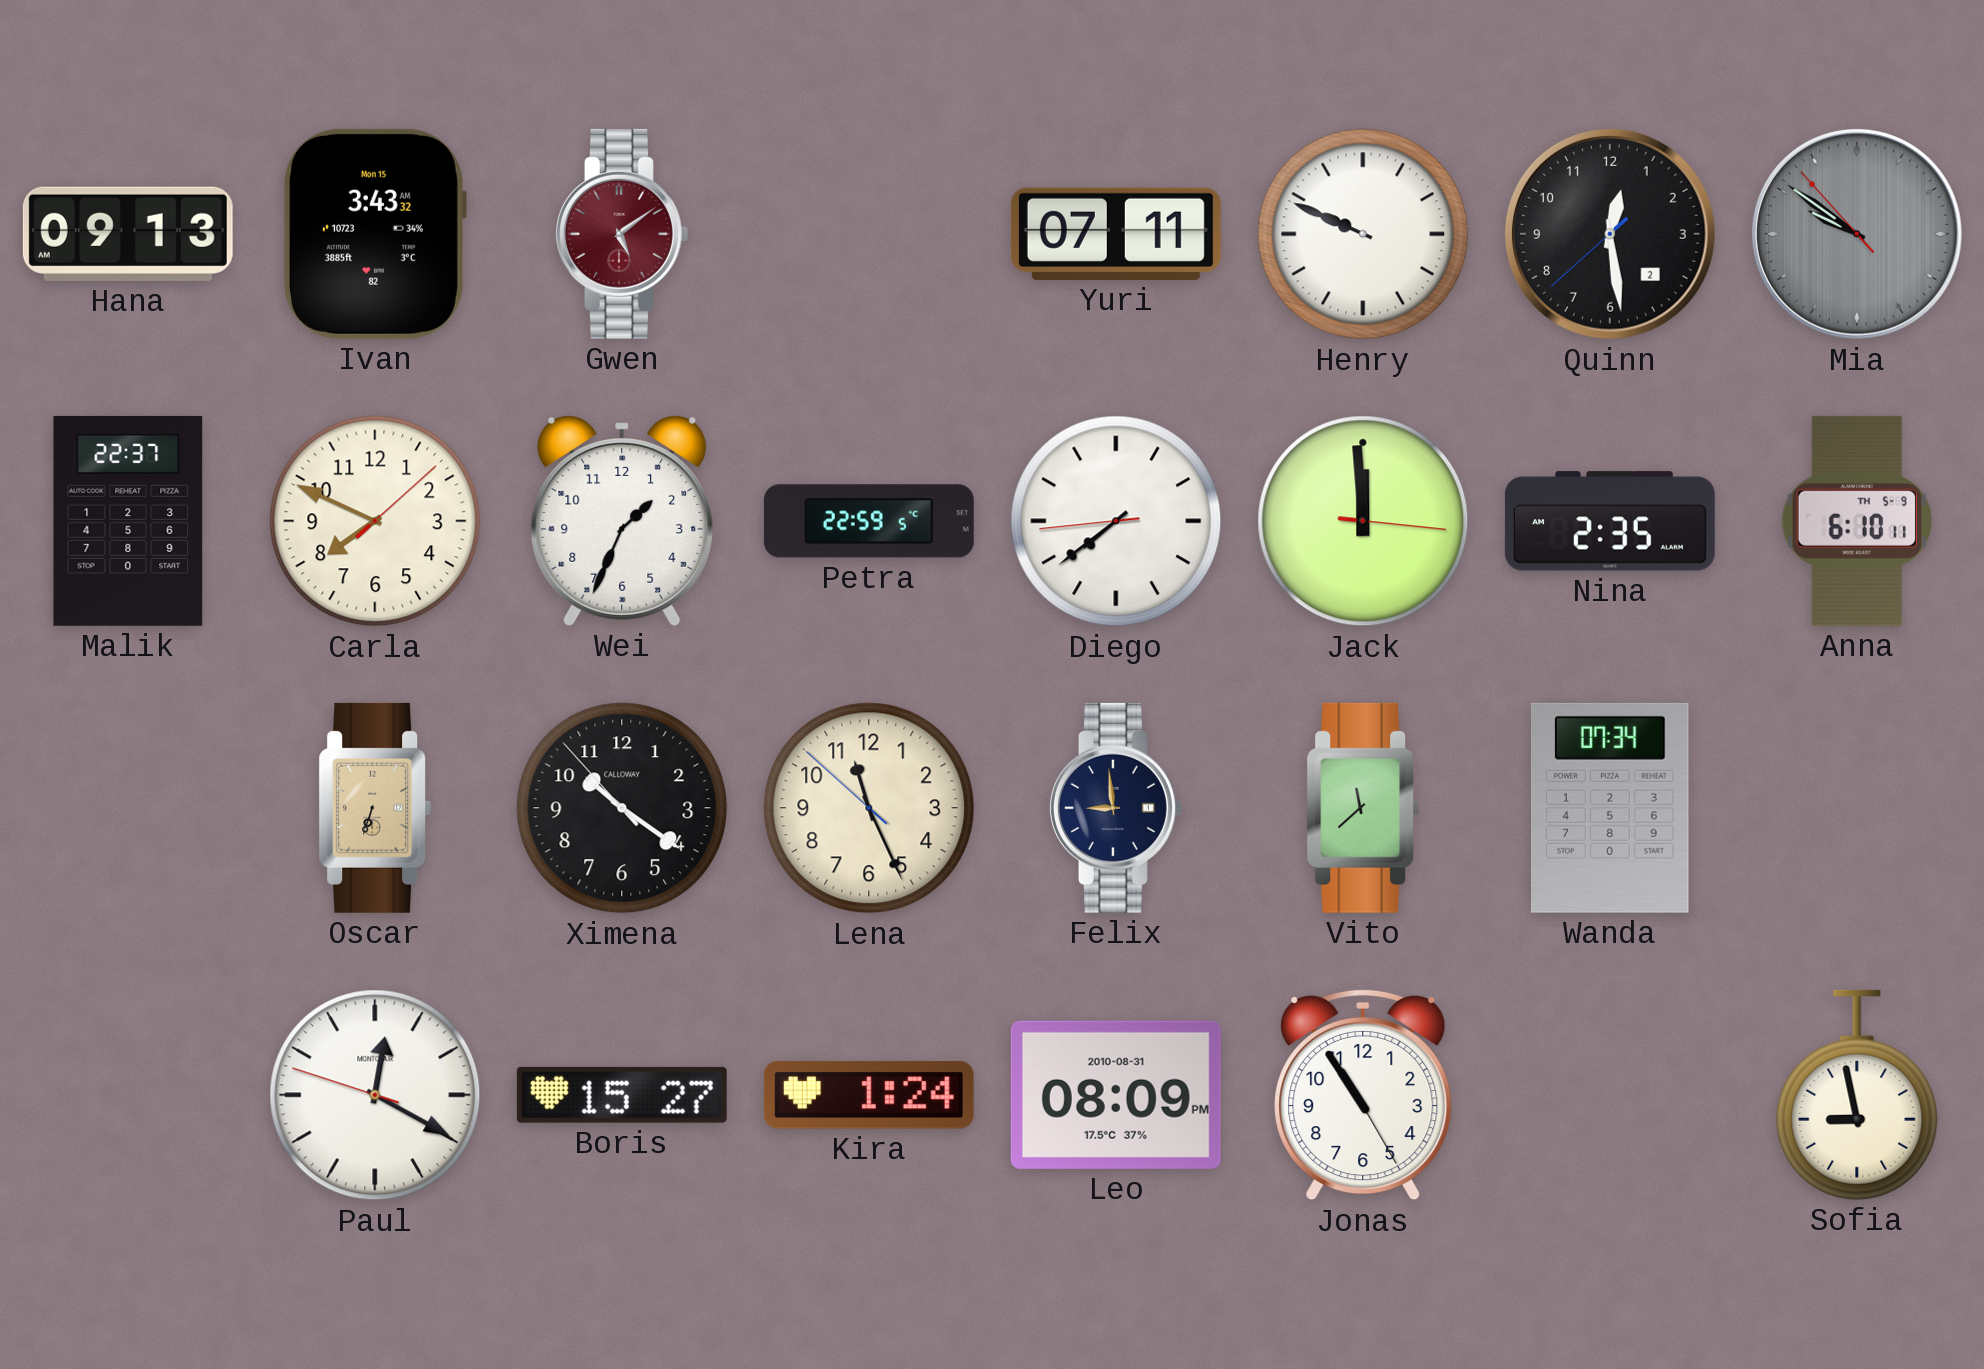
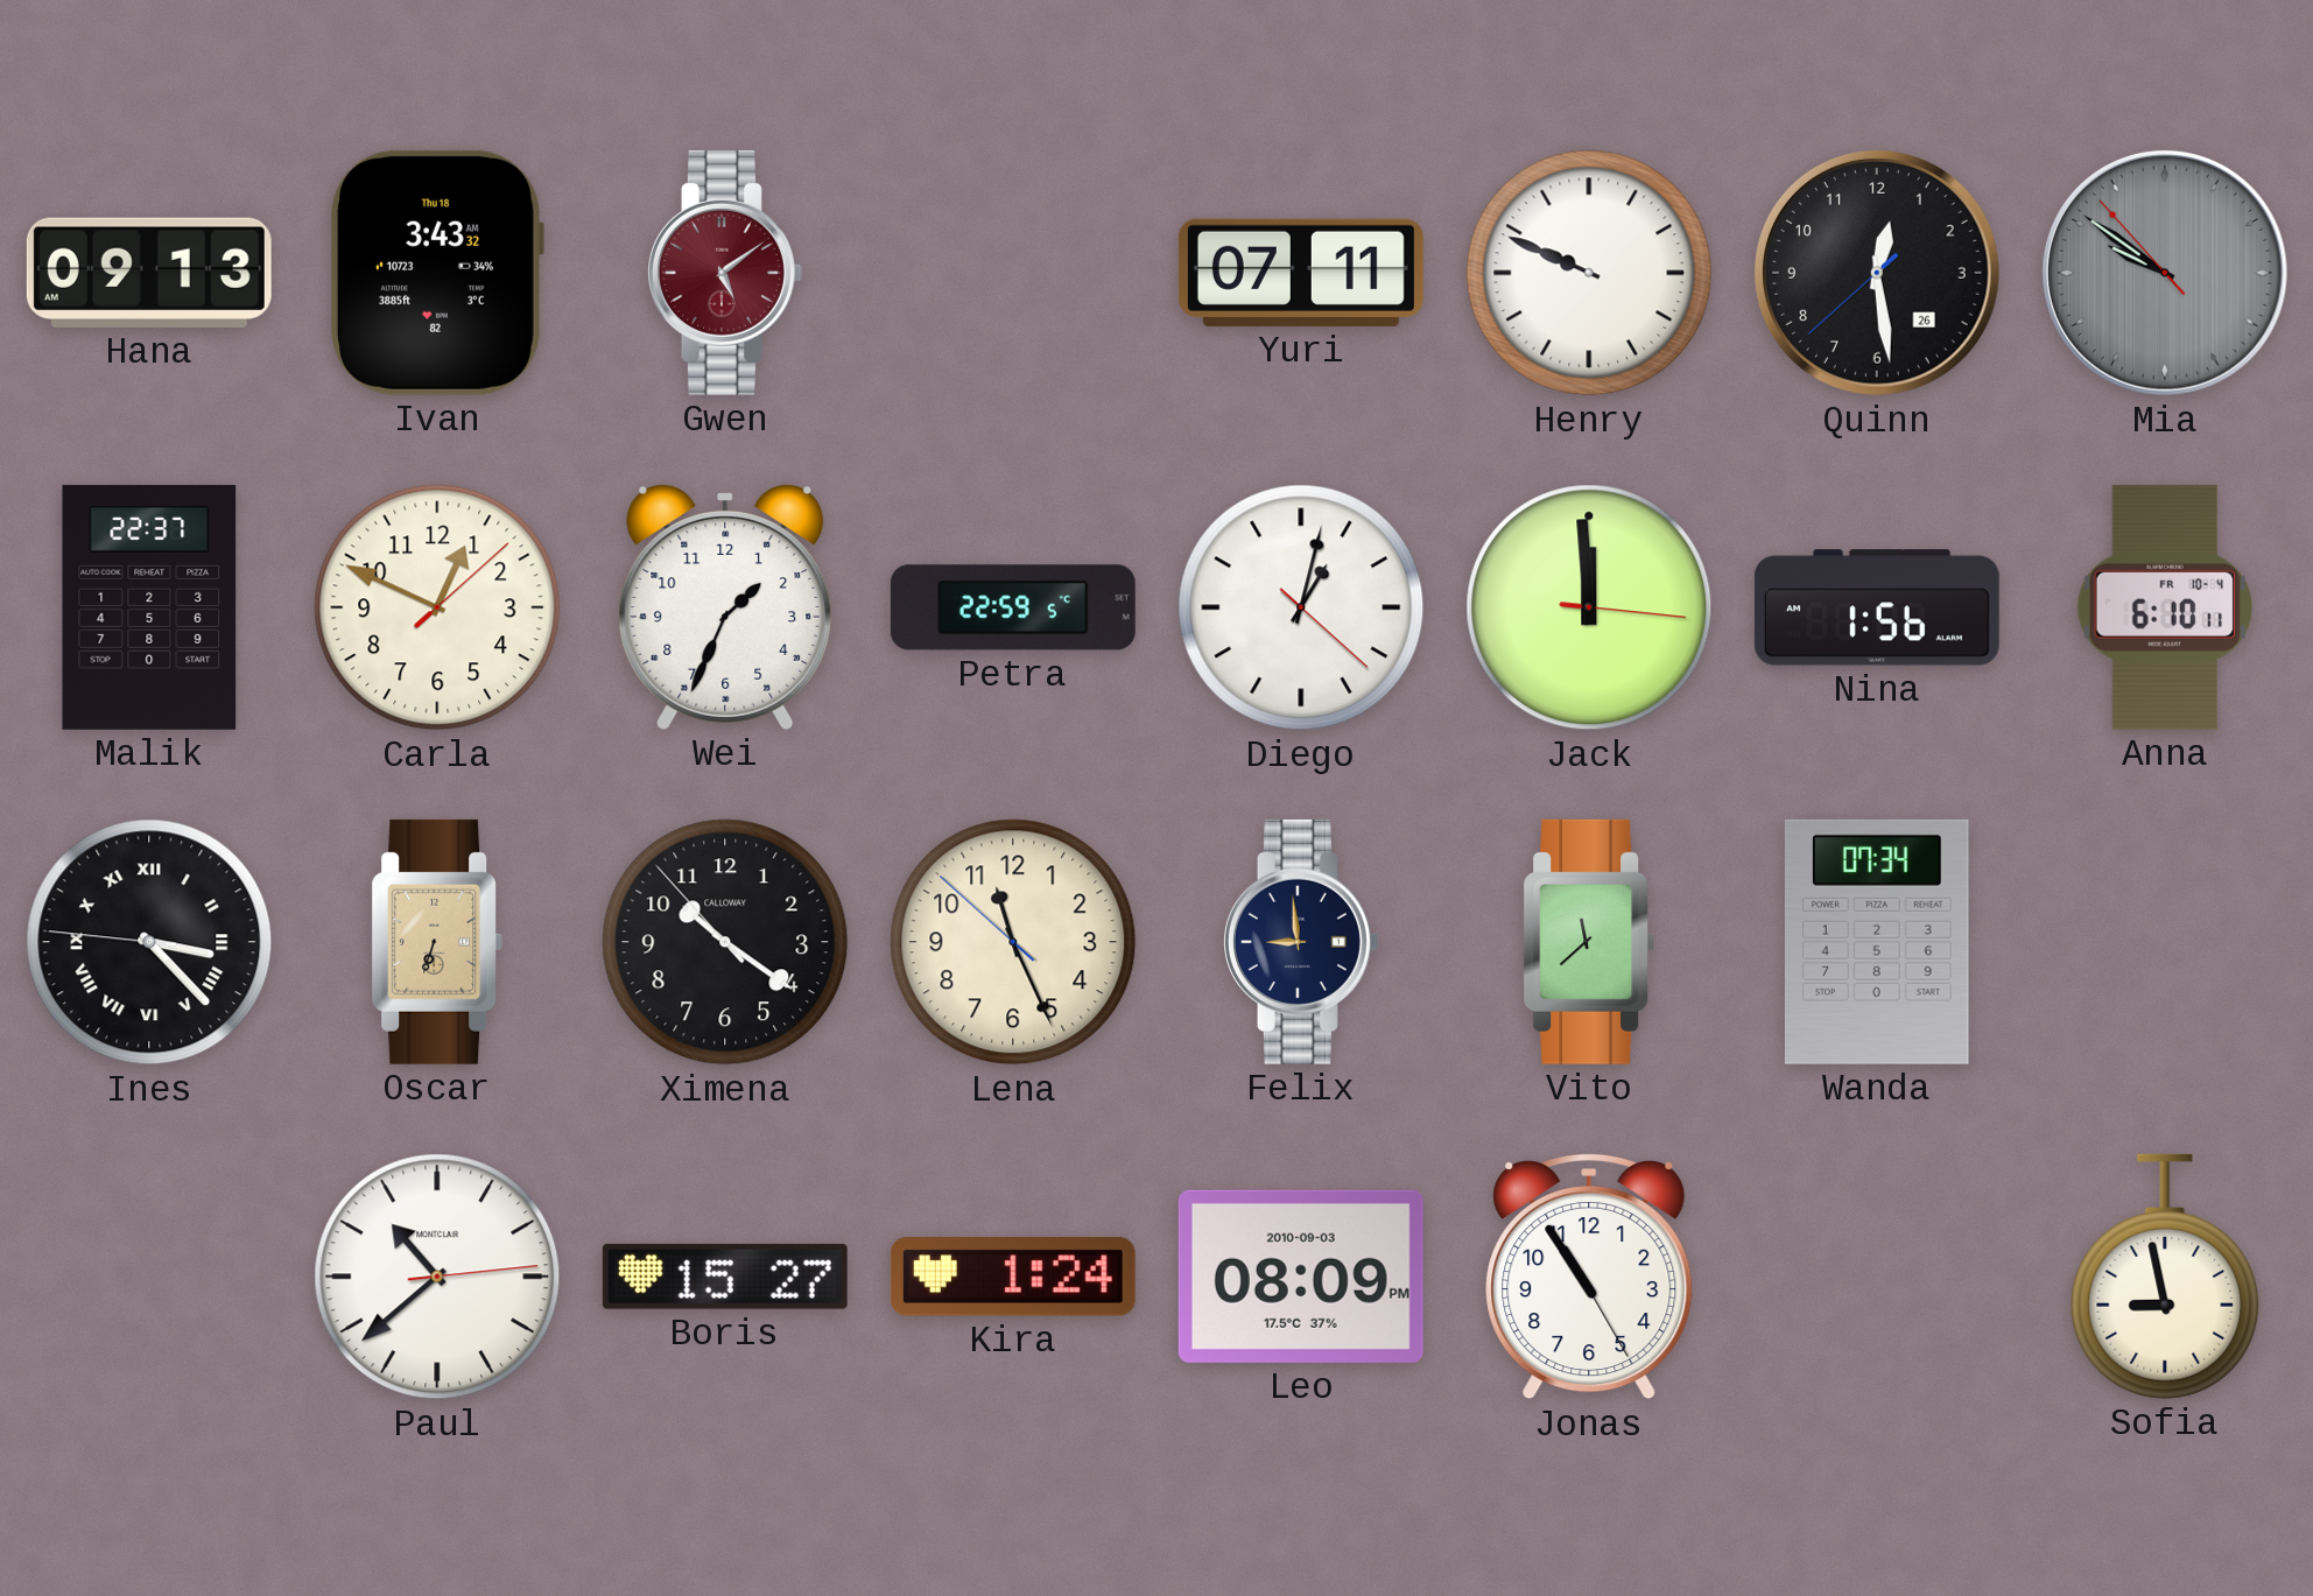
Ivan date: Mon 15 -> Thu 18 (437, 273)
Quinn date: 2 -> 26 (1877, 273)
Carla: 7:49 -> 12:49 (437, 607)
Diego: 7:38 -> 1:02 (1301, 607)
Nina: 2:35 -> 1:56 (1877, 607)
Anna date: TH 5-9 -> FR 10-4 (2164, 607)
Ines: none -> 3:22 (149, 942)
Paul: 12:19 -> 10:38 (437, 1277)
Leo date: 2010-08-31 -> 2010-09-03 (1301, 1277)
